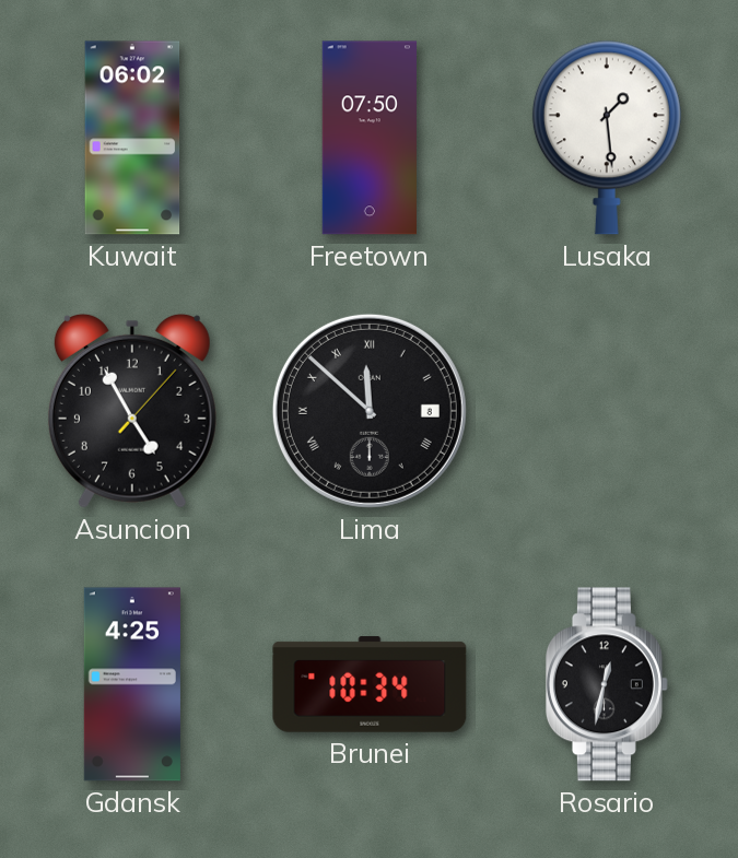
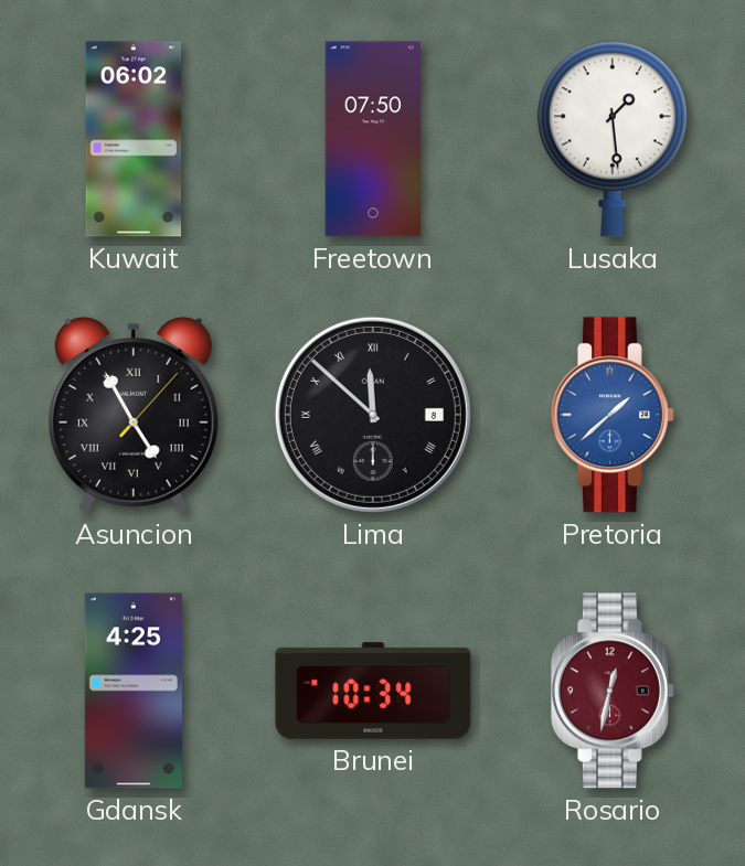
Asuncion numerals: Arabic -> Roman (134, 415)
Pretoria: none -> 1:38 (613, 415)
Rosario dial: black -> burgundy (613, 691)
